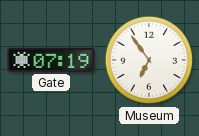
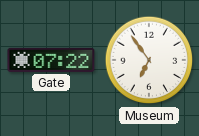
Gate: 07:19 -> 07:22 (51, 60)
